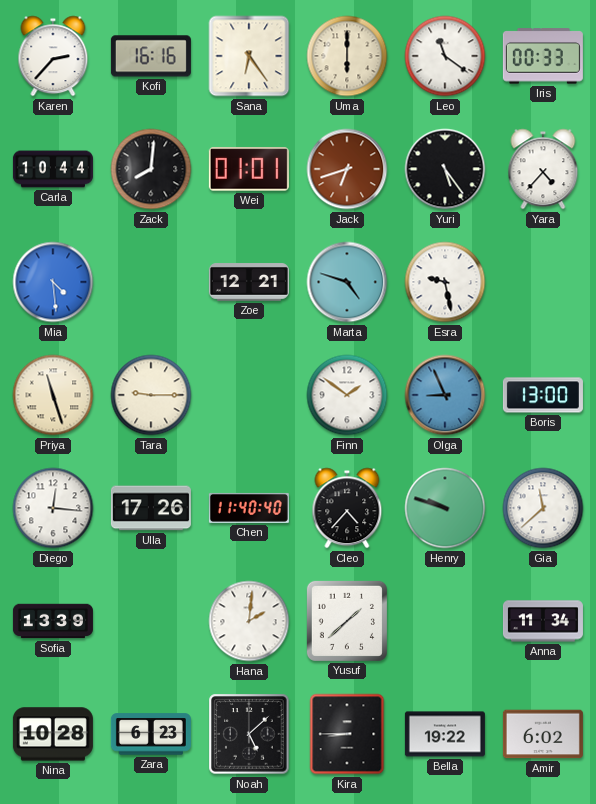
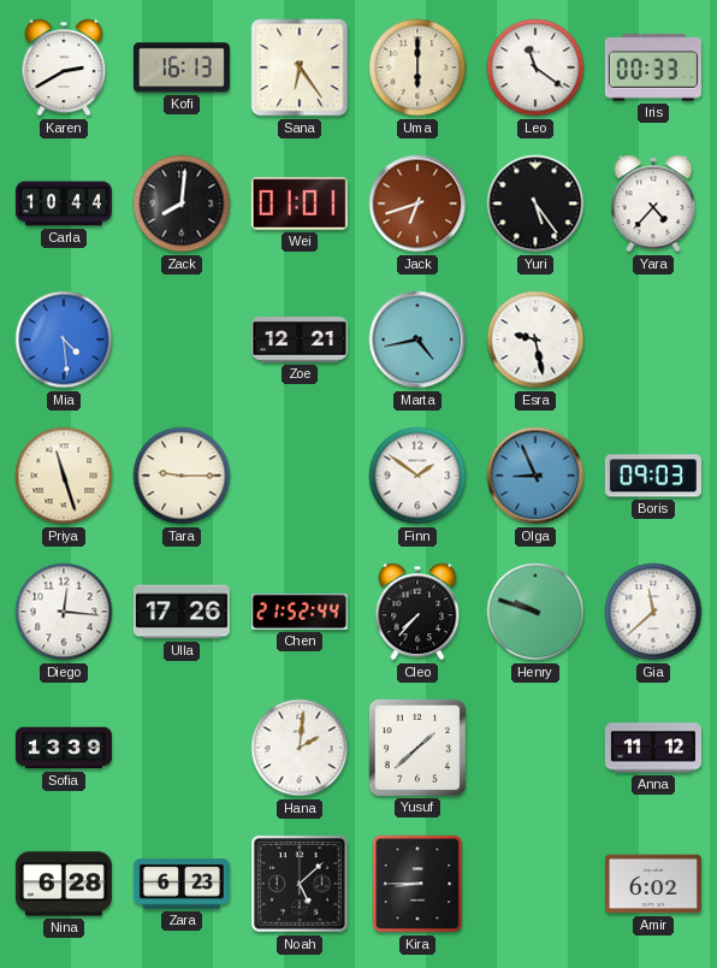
Karen: 2:37 -> 2:40 (64, 67)
Kofi: 16:16 -> 16:13 (182, 67)
Marta: 4:48 -> 4:43 (417, 340)
Boris: 13:00 -> 09:03 (653, 476)
Chen: 11:40 -> 21:52 (300, 612)
Cleo: 4:37 -> 7:37 (417, 612)
Anna: 11:34 -> 11:12 (653, 748)
Nina: 10:28 -> 6:28 (64, 884)
Bella: 19:22 -> none (445, 734)
